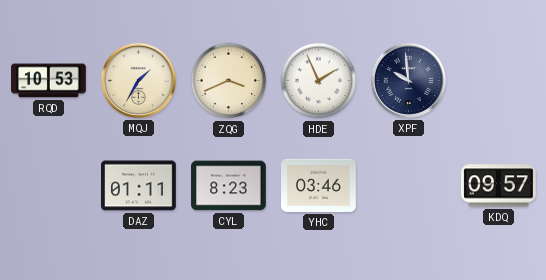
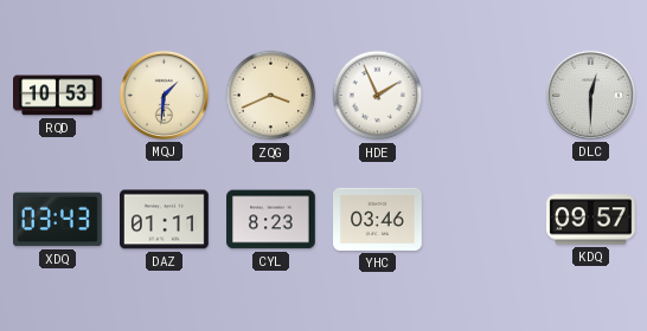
MQJ: 1:35 -> 1:31 (164, 95)
XPF: 9:59 -> none (408, 80)
DLC: none -> 12:30 (590, 95)
XDQ: none -> 03:43 (58, 220)
